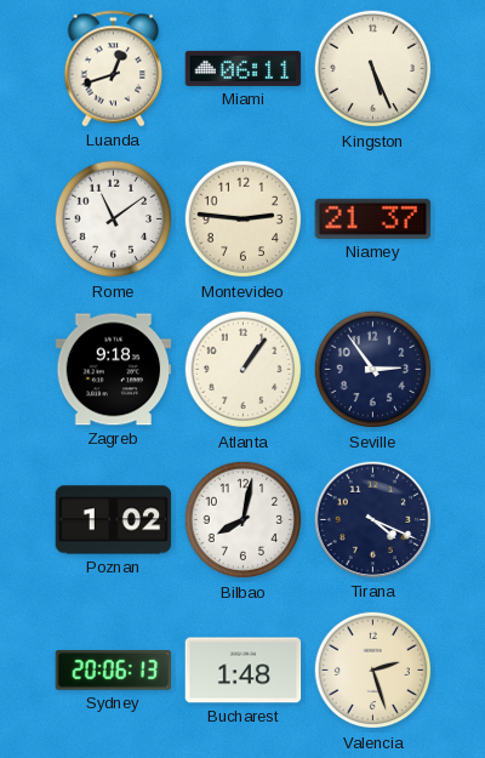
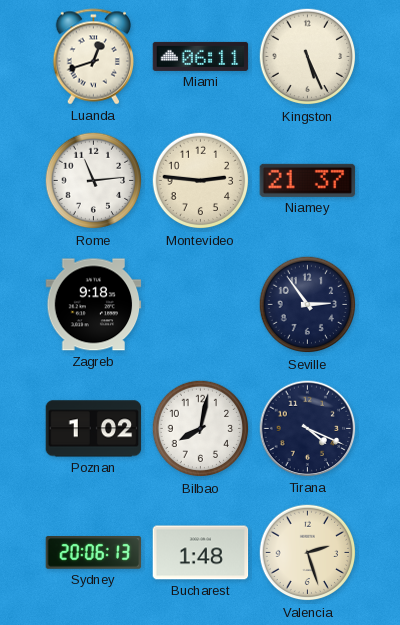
Rome: 11:09 -> 11:14 (94, 181)
Atlanta: 1:06 -> none (244, 370)
